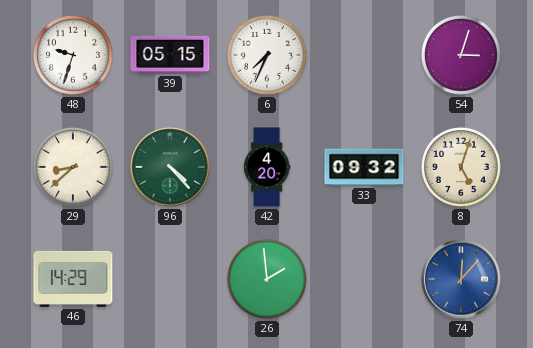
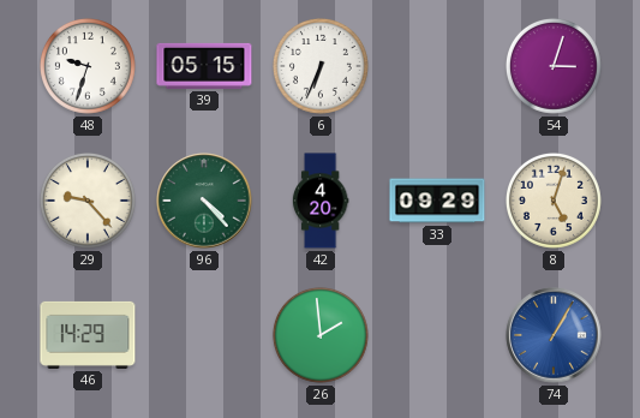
6: 7:34 -> 6:34 (321, 66)
29: 8:38 -> 9:23 (88, 201)
33: 09:32 -> 09:29 (437, 201)
74: 12:07 -> 1:05 (554, 335)
